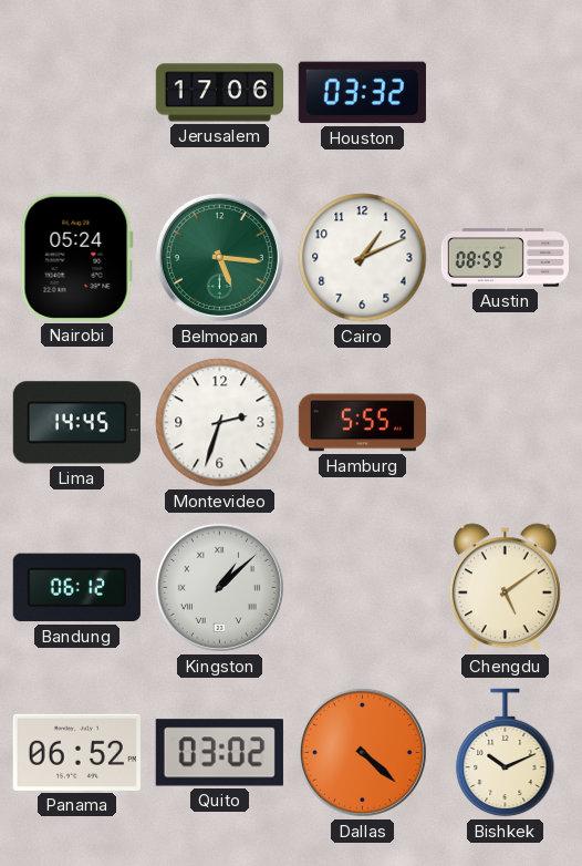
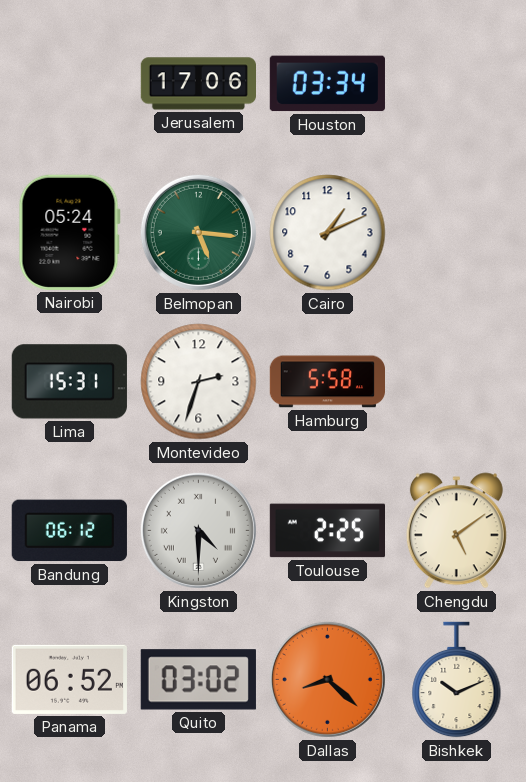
Houston: 03:32 -> 03:34 (327, 84)
Austin: 08:59 -> none (505, 258)
Lima: 14:45 -> 15:31 (69, 382)
Hamburg: 5:55 -> 5:58 (327, 382)
Kingston: 1:08 -> 4:30 (198, 530)
Toulouse: none -> 2:25 (327, 531)
Dallas: 4:22 -> 8:22 (327, 679)
